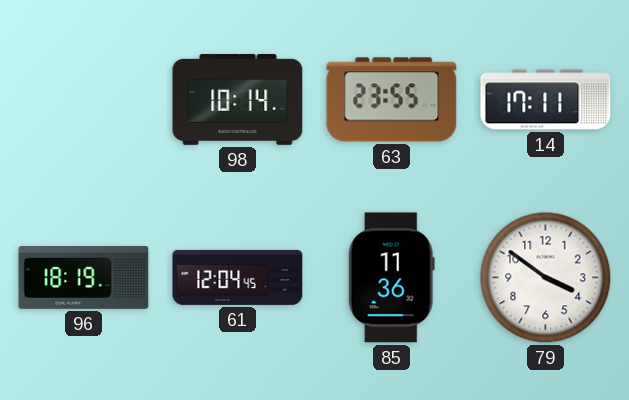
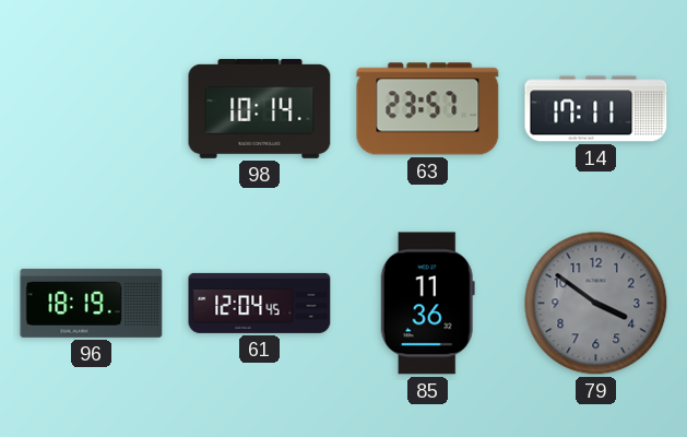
63: 23:55 -> 23:57 (428, 109)
79 dial: white -> grey (596, 304)
